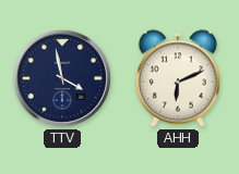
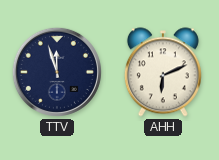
TTV: 3:58 -> 11:57 (57, 72)
